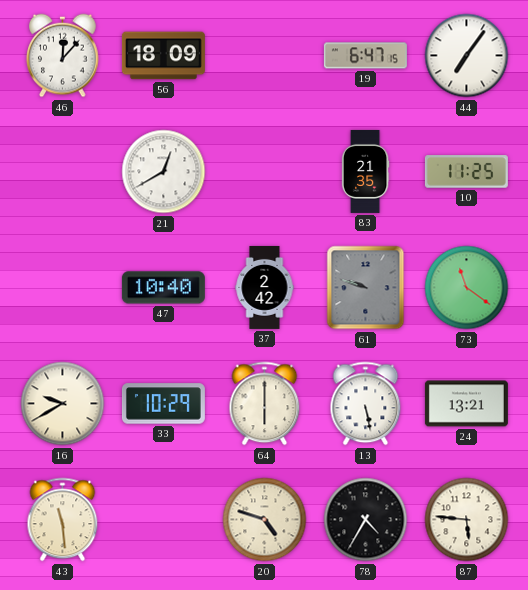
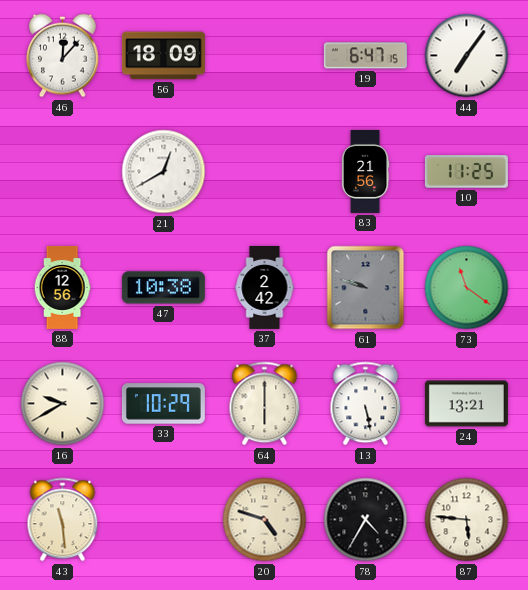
83: 21:35 -> 21:56 (365, 171)
88: none -> 12:56 (62, 287)
47: 10:40 -> 10:38 (163, 288)
